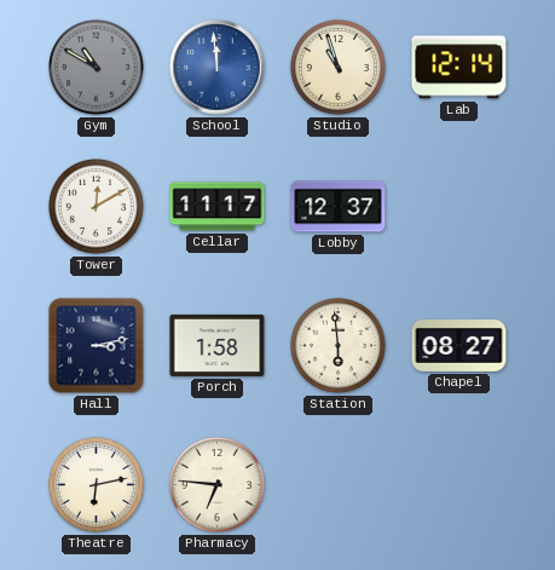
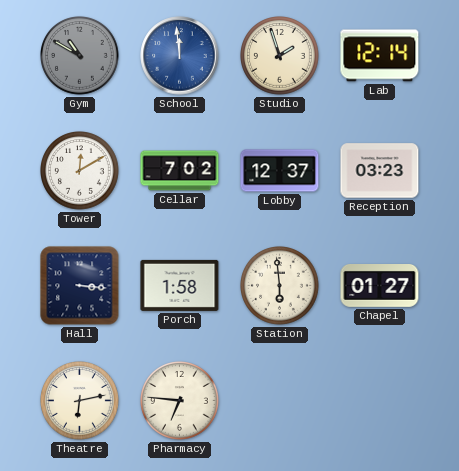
Studio: 10:57 -> 1:57 (280, 56)
Cellar: 11:17 -> 7:02 (180, 171)
Reception: none -> 03:23 (380, 171)
Hall: 3:13 -> 3:16 (80, 286)
Chapel: 08:27 -> 01:27 (380, 286)
